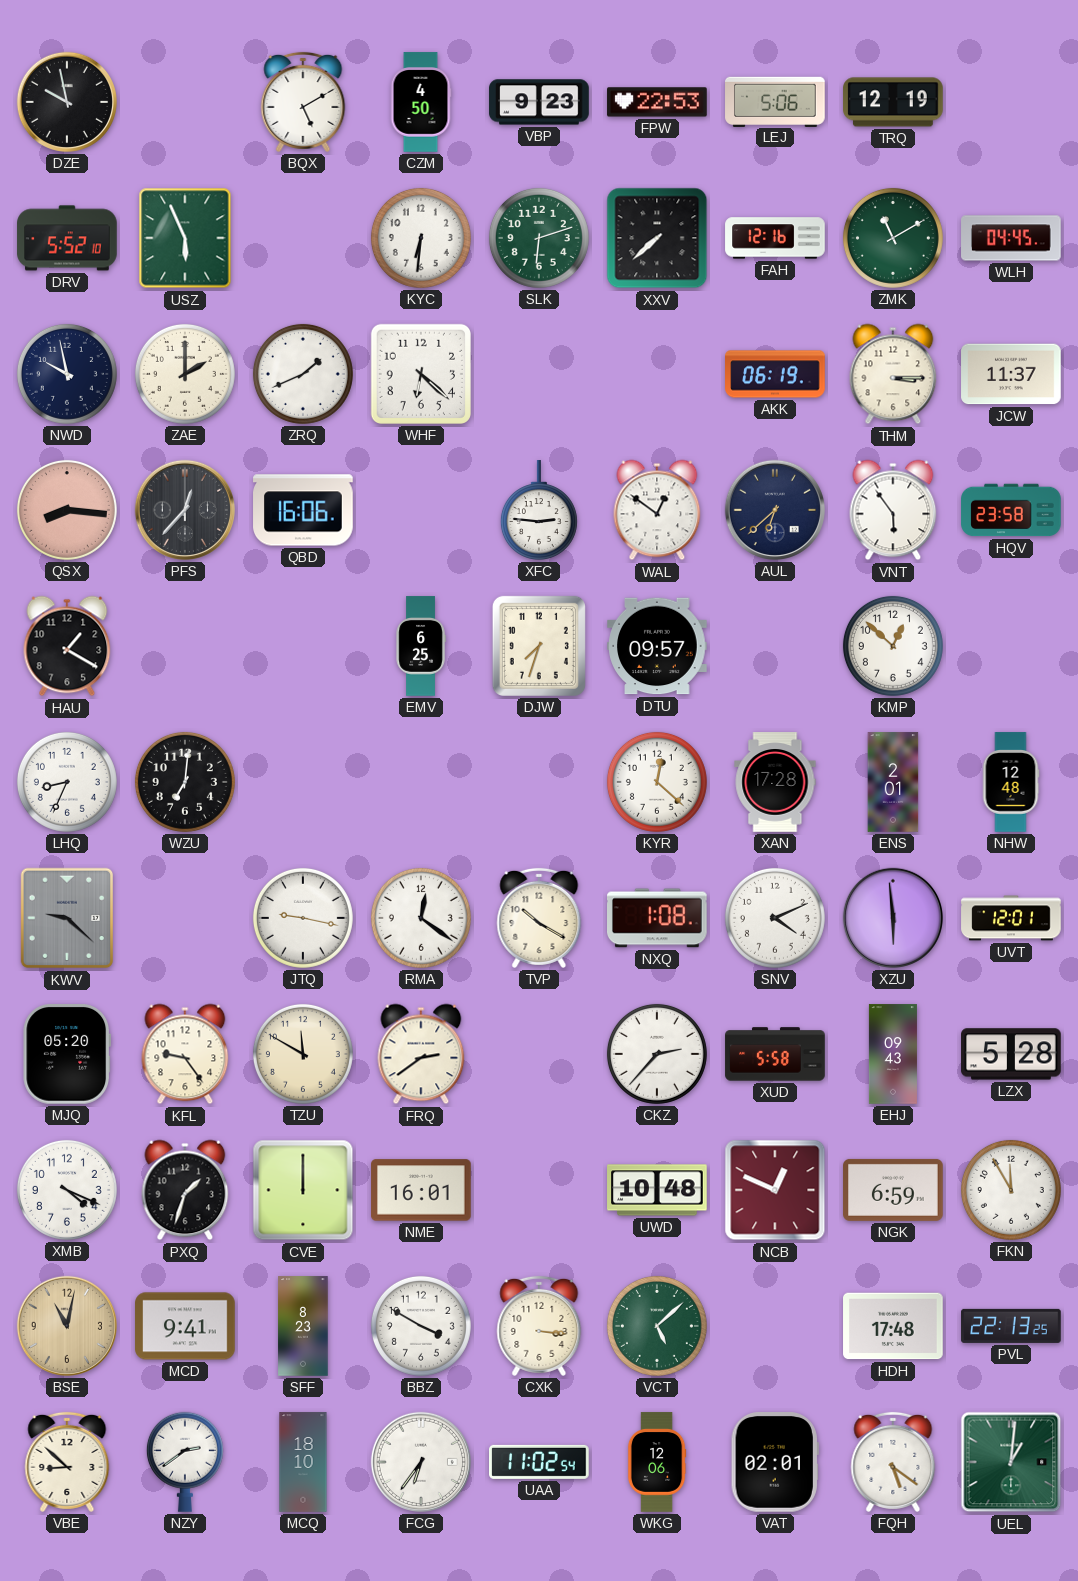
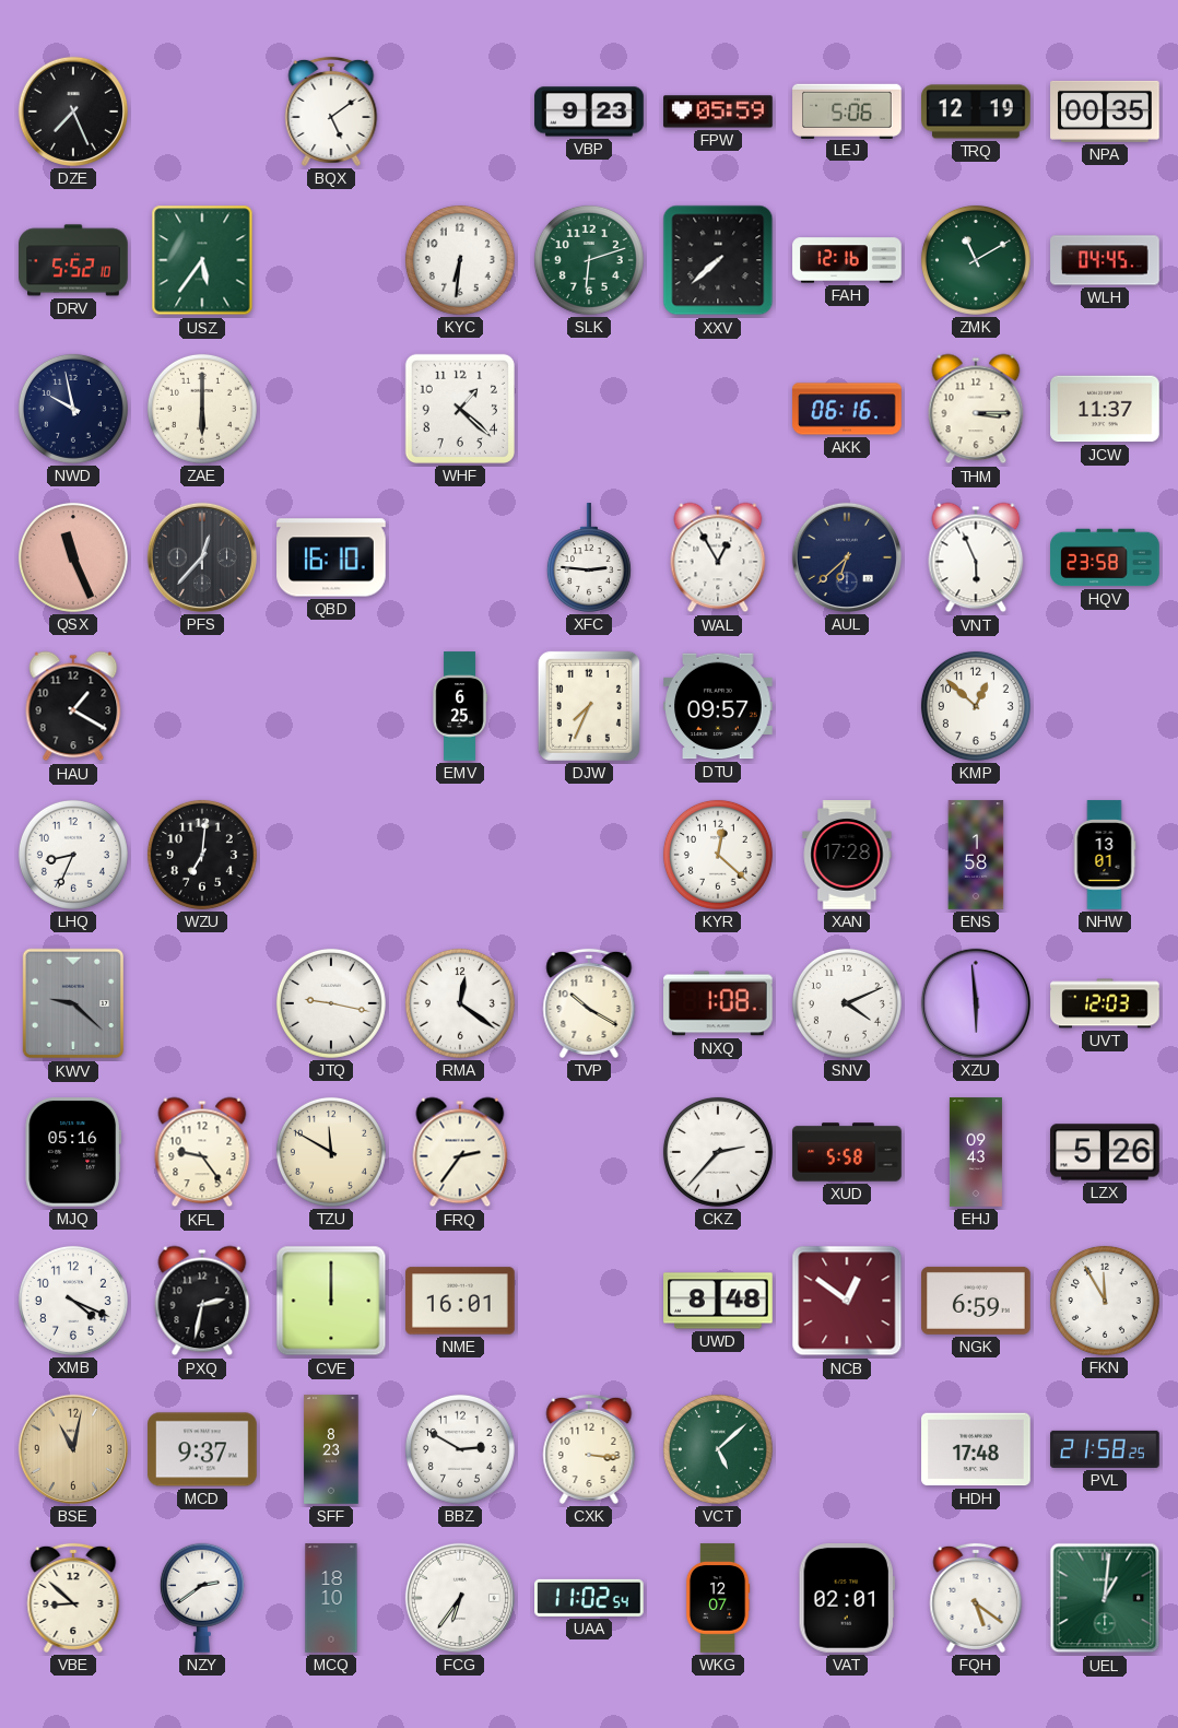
DZE: 9:58 -> 7:26 (73, 111)
BQX: 5:10 -> 5:09 (331, 111)
CZM: 4:50 -> none (421, 102)
FPW: 22:53 -> 05:59 (718, 111)
NPA: none -> 00:35 (1105, 111)
USZ: 5:56 -> 5:36 (202, 260)
ZAE: 2:00 -> 6:00 (202, 409)
ZRQ: 1:41 -> none (303, 374)
WHF: 6:22 -> 1:22 (460, 409)
AKK: 06:19 -> 06:16 (847, 409)
QSX: 8:16 -> 11:26 (73, 557)
QBD: 16:06 -> 16:10 (331, 557)
WAL: 12:51 -> 12:55 (718, 557)
VNT: 5:54 -> 5:56 (976, 557)
DJW: 7:33 -> 7:34 (589, 706)
ENS: 2:01 -> 1:58 (976, 855)
NHW: 12:48 -> 13:01 (1105, 855)
UVT: 12:01 -> 12:03 (1105, 1003)
MJQ: 05:20 -> 05:16 (72, 1153)
FRQ: 2:39 -> 2:36 (460, 1152)
LZX: 5:28 -> 5:26 (1105, 1152)
PXQ: 1:33 -> 2:32 (202, 1301)
UWD: 10:48 -> 8:48 (718, 1301)
NCB: 12:49 -> 12:51 (847, 1301)
MCD: 9:41 -> 9:37 (202, 1449)
BBZ: 3:50 -> 2:50 (460, 1449)
PVL: 22:13 -> 21:58 (1105, 1449)
WKG: 12:06 -> 12:07 (718, 1598)
